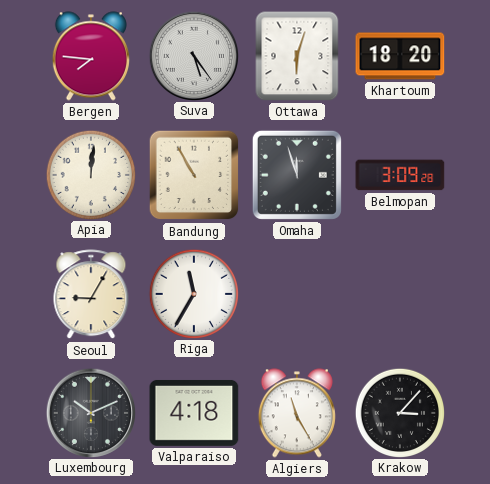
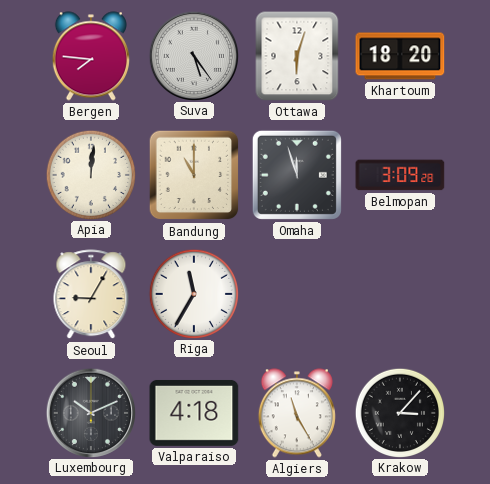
Bandung: 10:55 -> 11:00 (194, 175)
